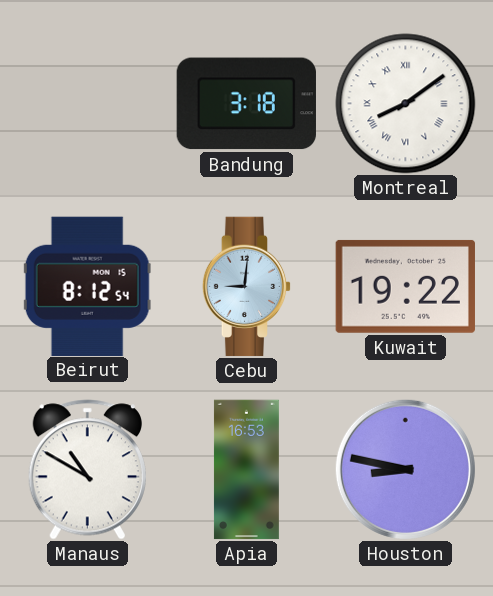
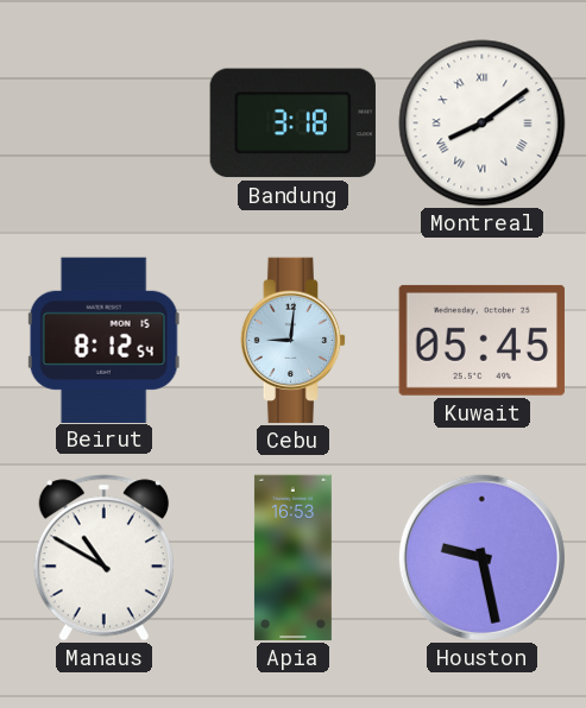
Kuwait: 19:22 -> 05:45 (481, 340)
Houston: 8:47 -> 9:28 (481, 557)
